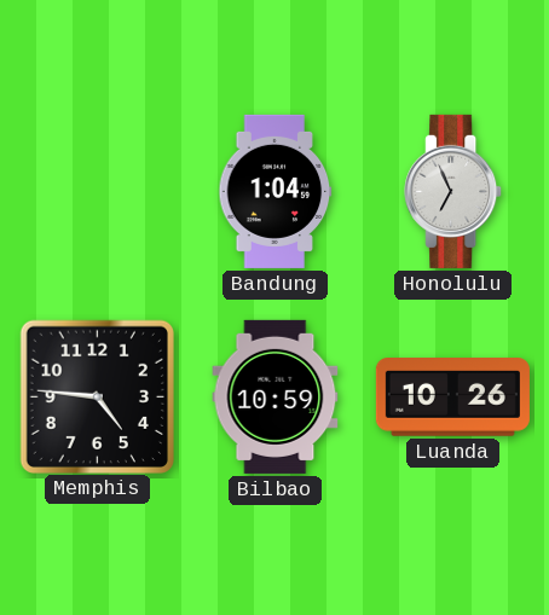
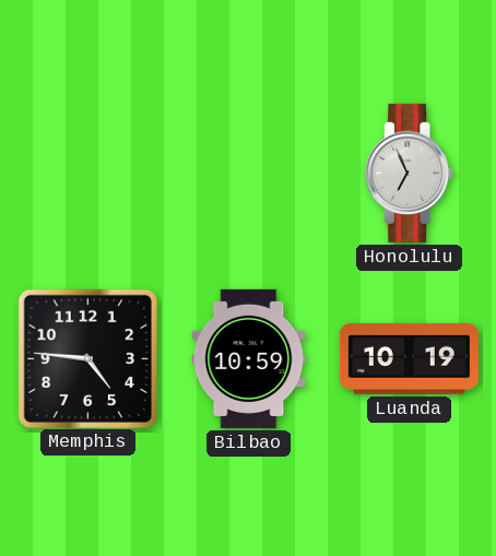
Bandung: 1:04 -> none (276, 191)
Luanda: 10:26 -> 10:19 (409, 359)
